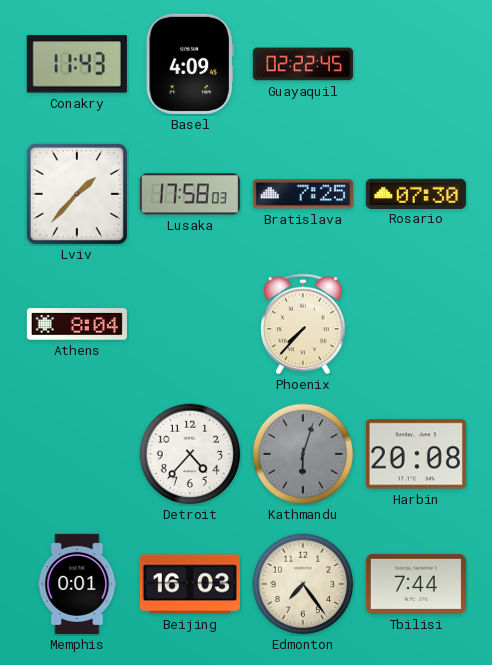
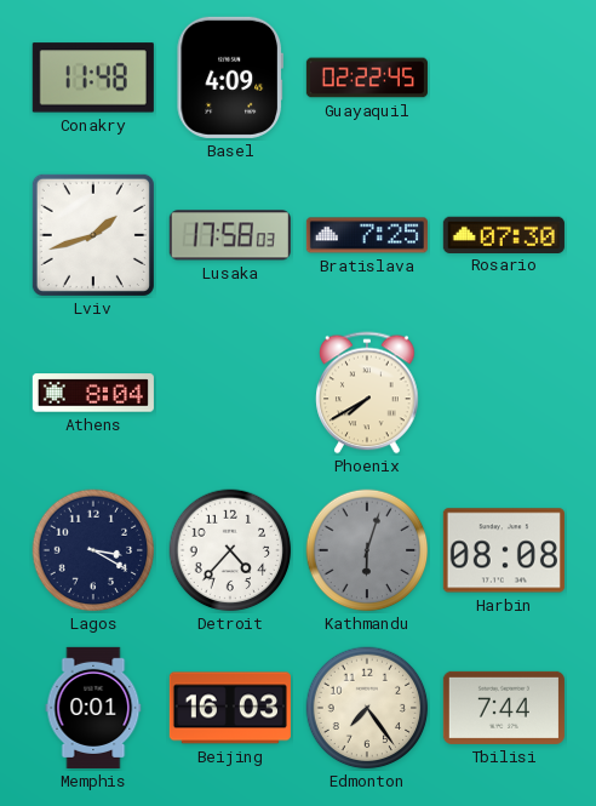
Conakry: 11:43 -> 11:48 (93, 78)
Lviv: 1:37 -> 1:42 (93, 235)
Phoenix: 7:37 -> 7:40 (367, 393)
Lagos: none -> 3:20 (93, 550)
Harbin: 20:08 -> 08:08 (504, 550)
